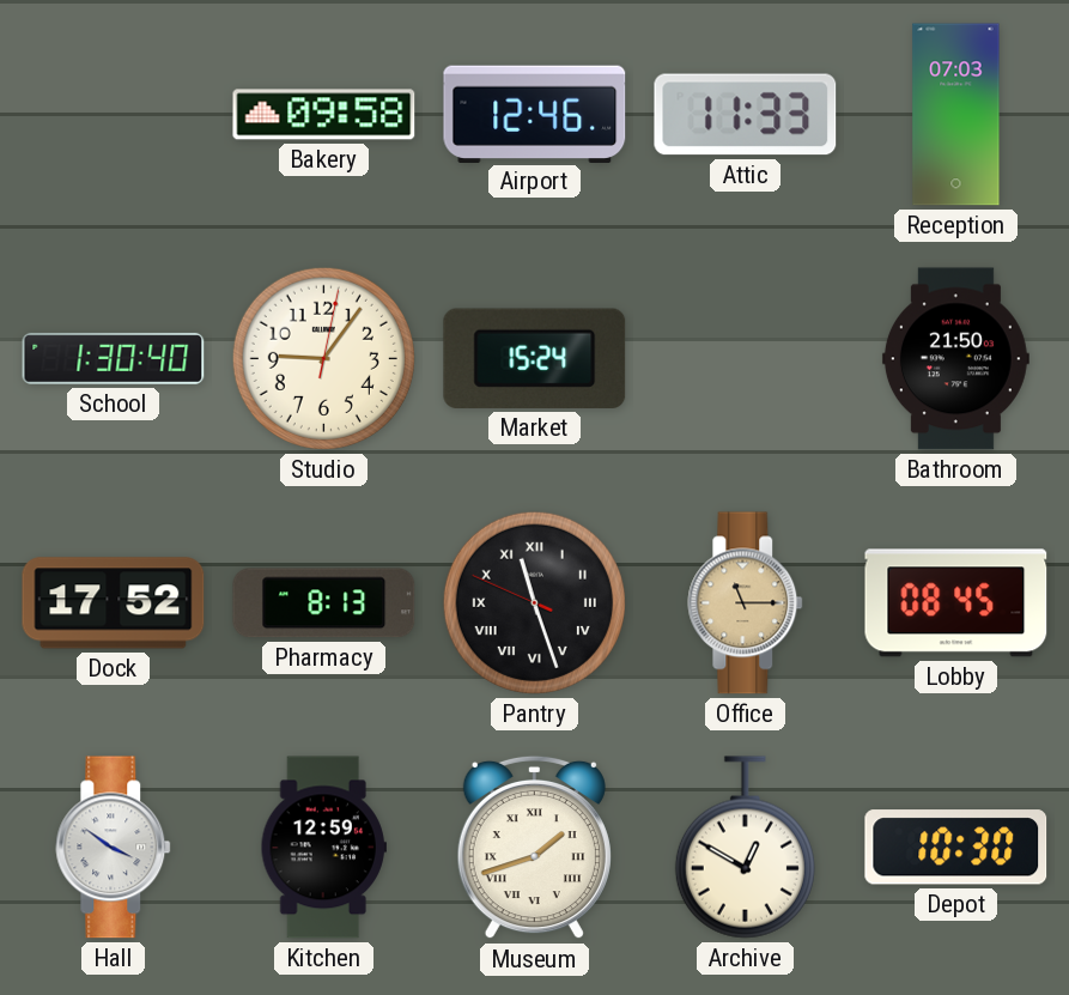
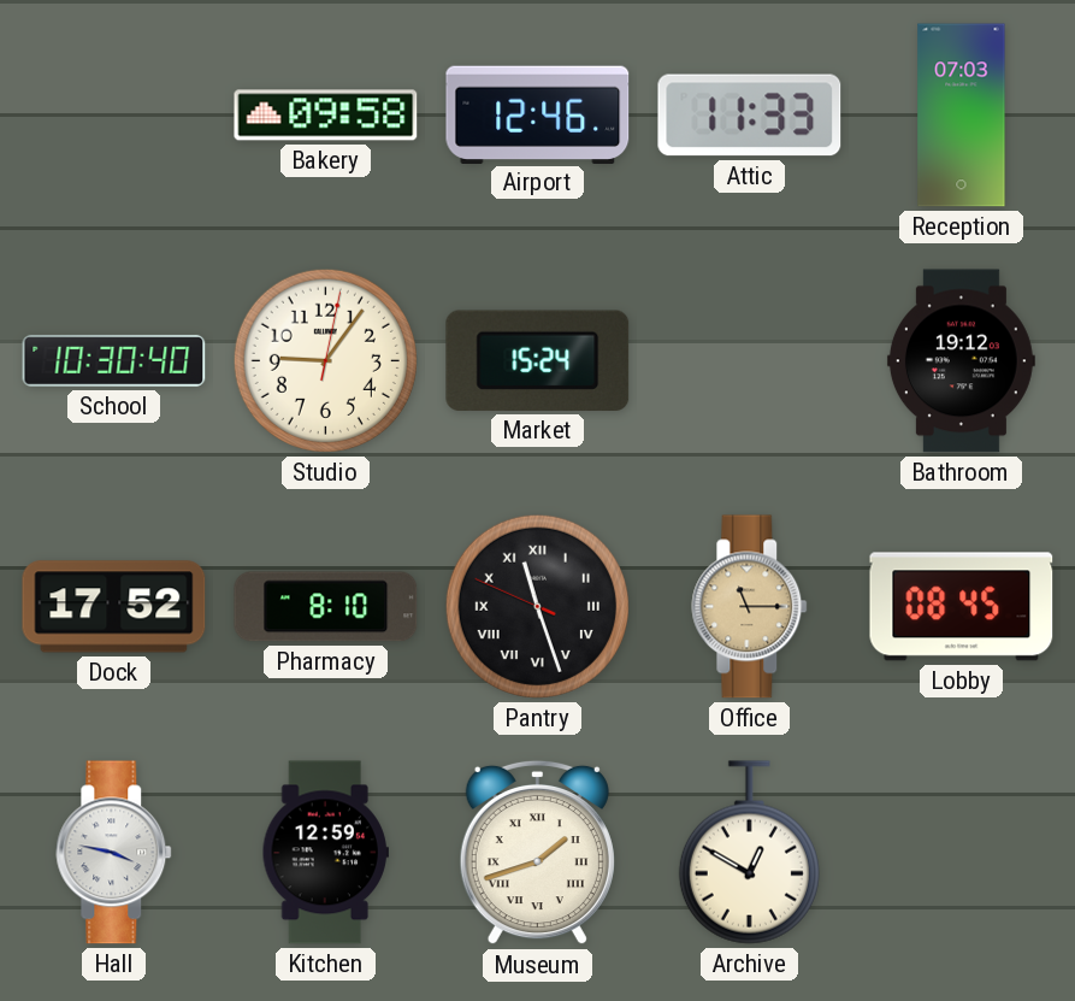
School: 1:30 -> 10:30 (114, 360)
Bathroom: 21:50 -> 19:12 (961, 361)
Pharmacy: 8:13 -> 8:10 (326, 607)
Hall: 3:51 -> 3:47 (114, 853)
Depot: 10:30 -> none (956, 848)
